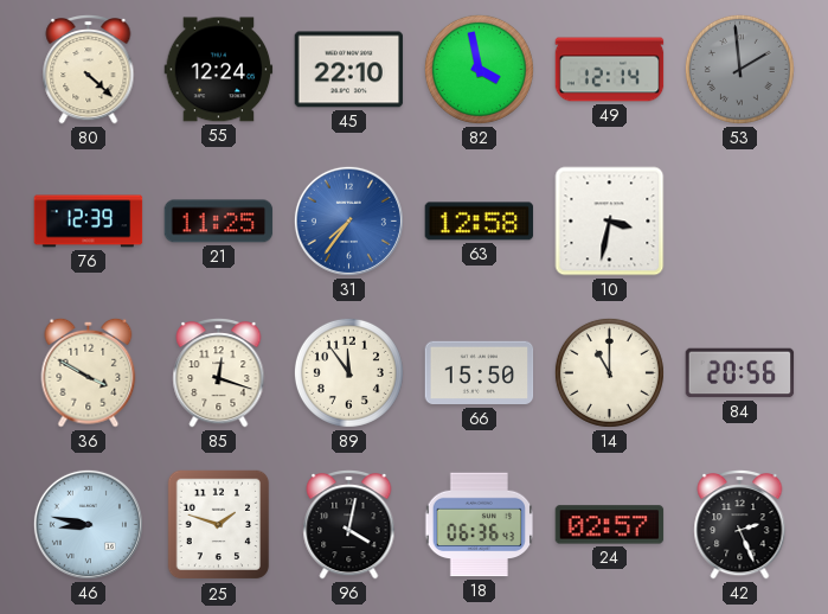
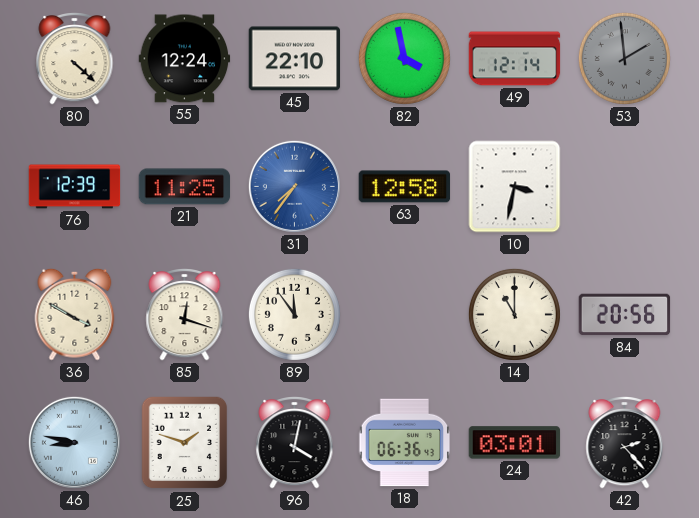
66: 15:50 -> none (480, 373)
24: 02:57 -> 03:01 (515, 443)
42: 2:26 -> 2:23 (625, 443)
